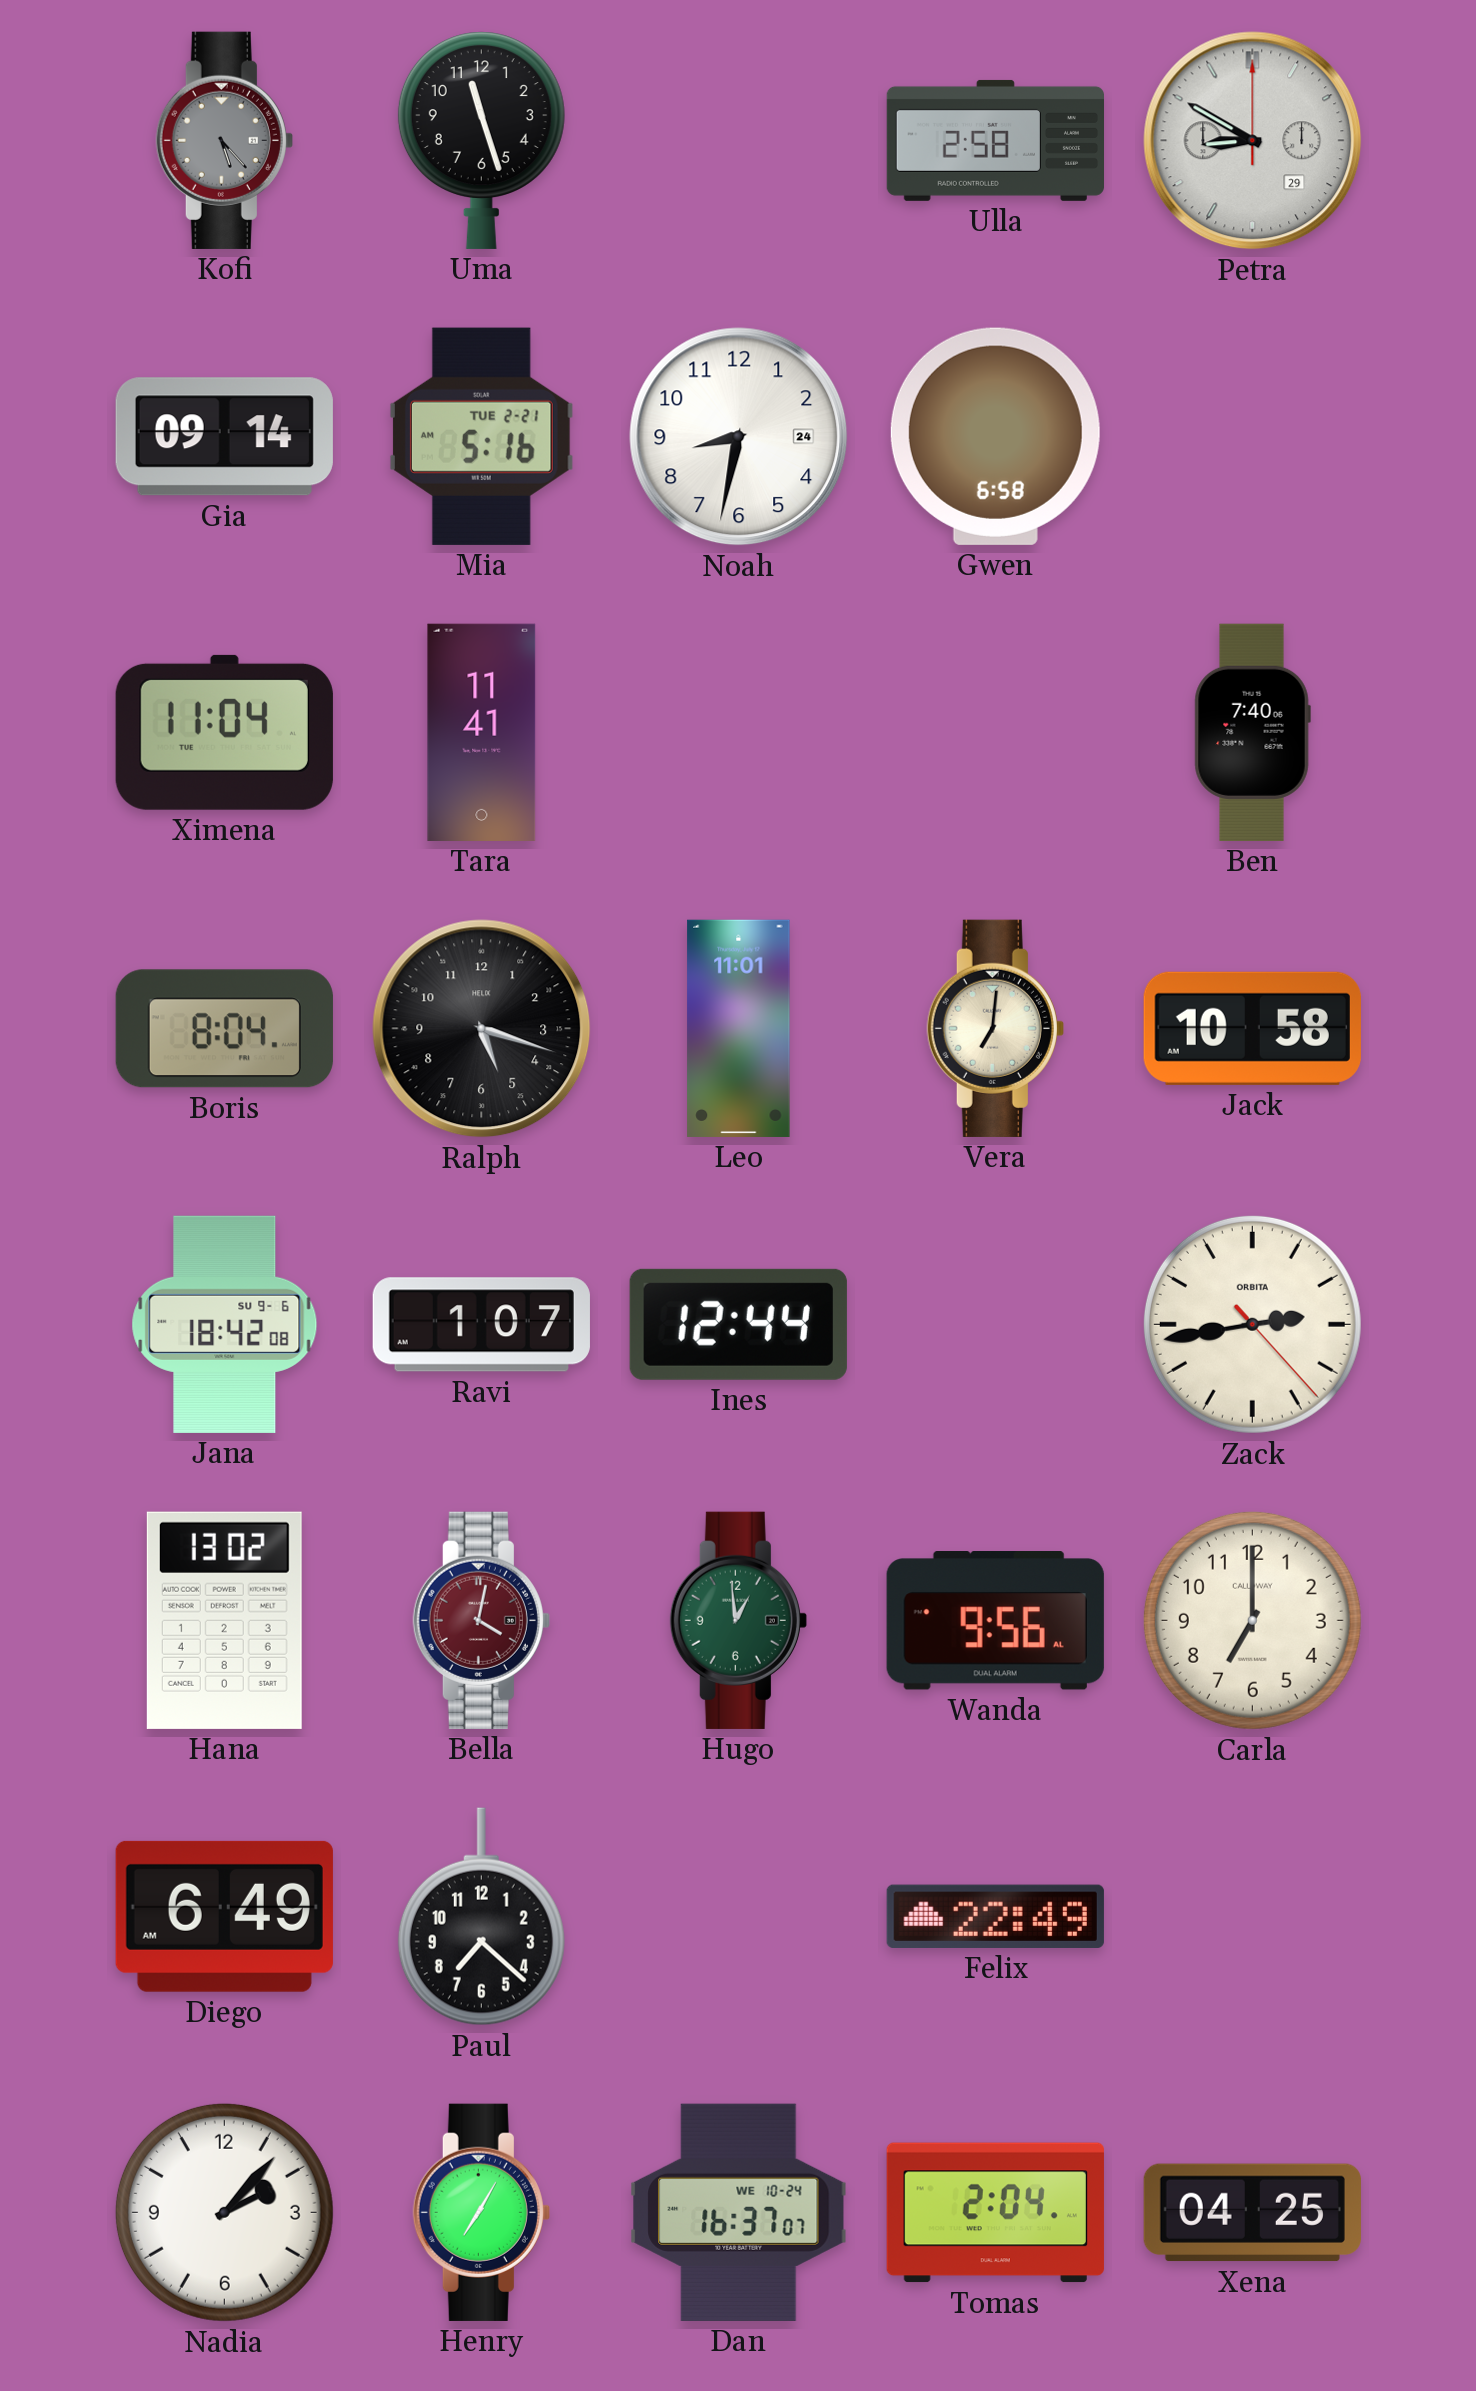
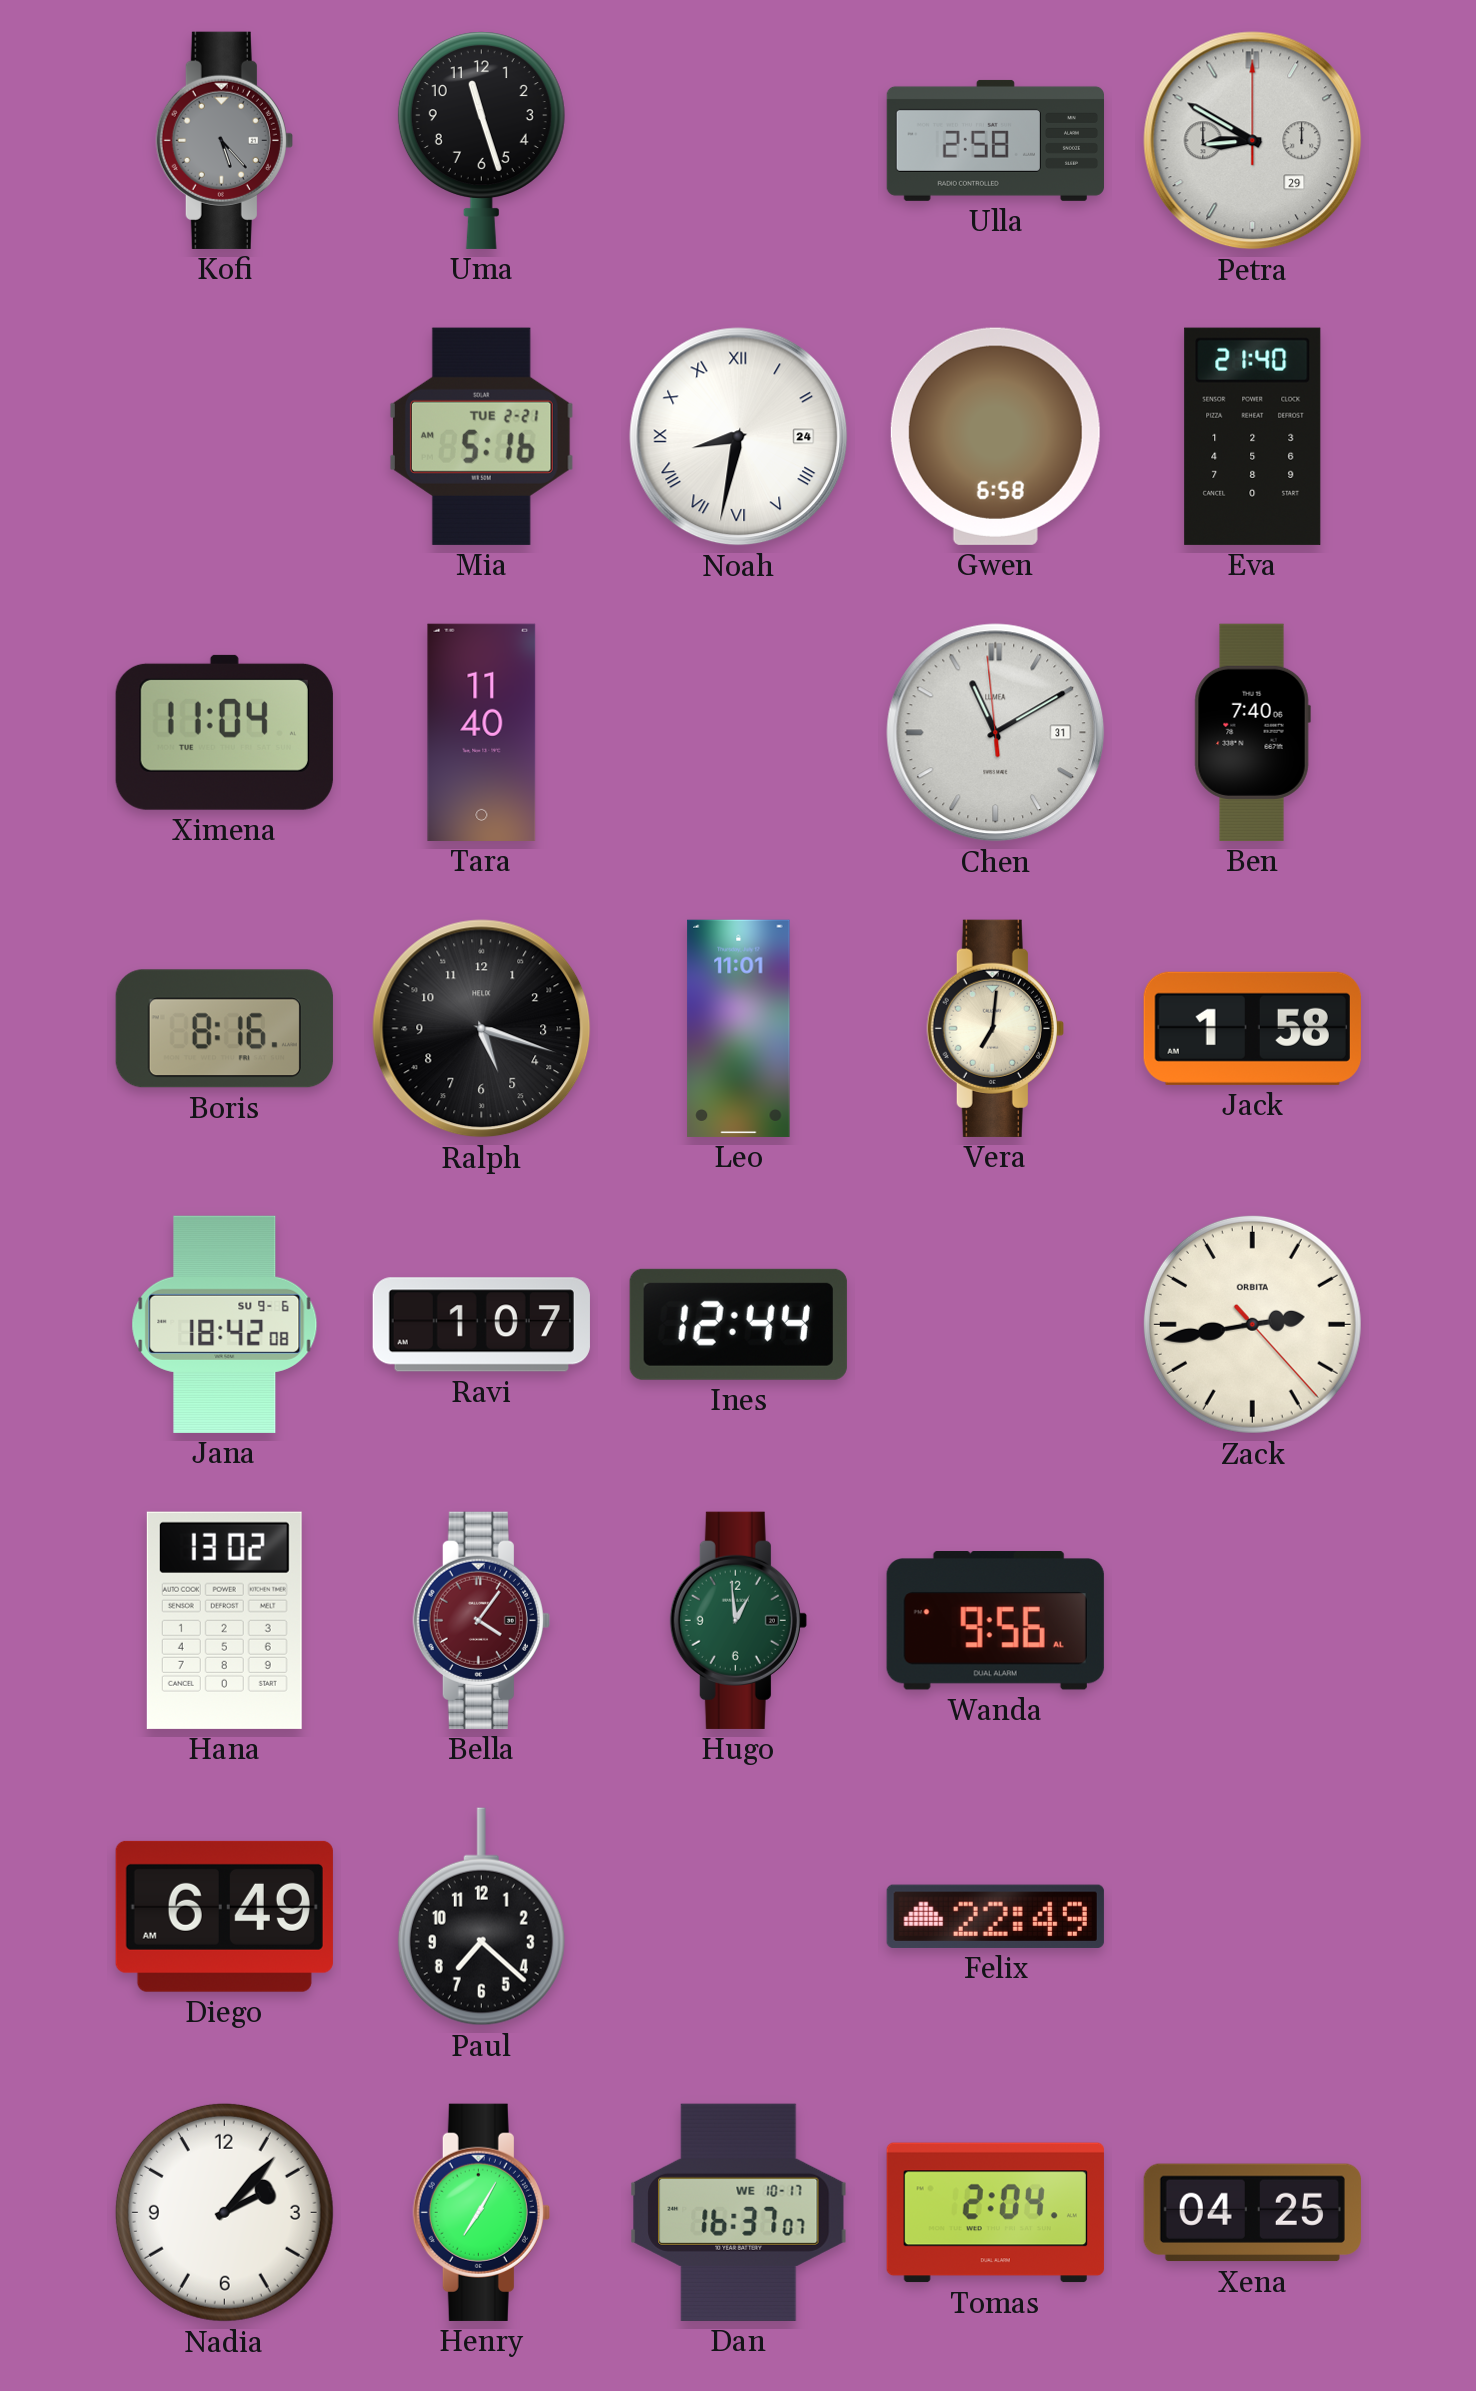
Gia: 09:14 -> none (224, 437)
Noah numerals: Arabic -> Roman (739, 437)
Eva: none -> 21:40 (1253, 436)
Tara: 11:41 -> 11:40 (482, 732)
Chen: none -> 11:09 (996, 733)
Boris: 8:04 -> 8:16 (224, 1029)
Jack: 10:58 -> 1:58 (1252, 1028)
Bella: 4:02 -> 4:06 (481, 1620)
Carla: 7:00 -> none (1252, 1620)
Dan date: WE 10-24 -> WE 10-17 (739, 2212)
